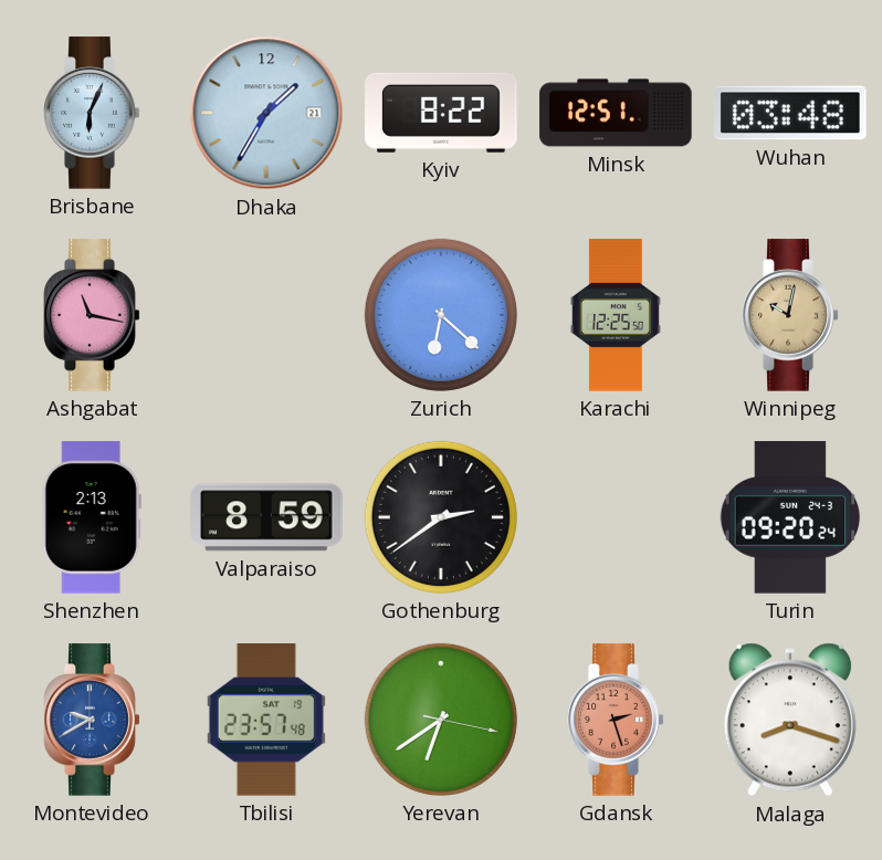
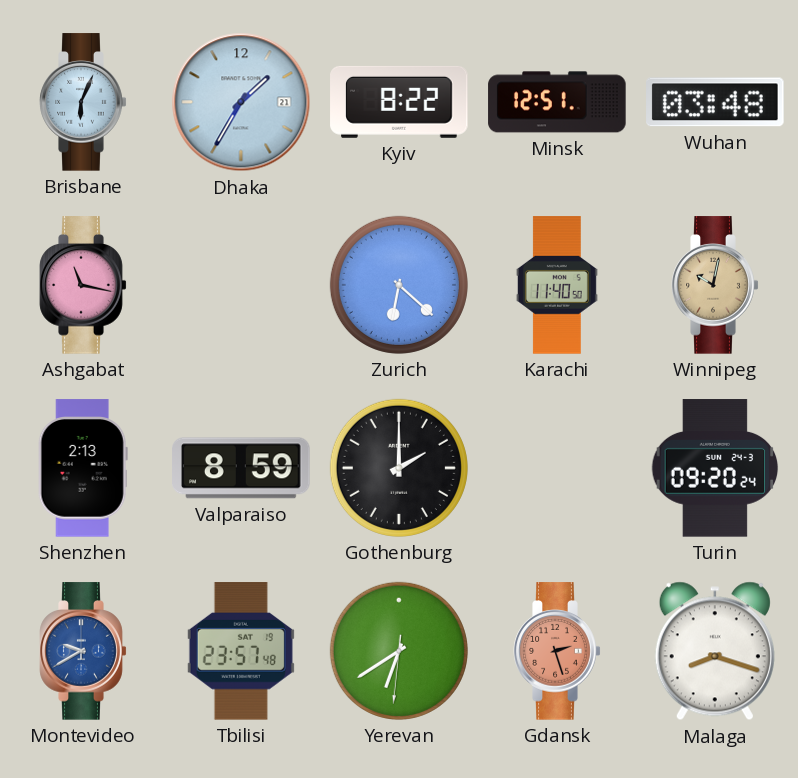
Karachi: 12:25 -> 11:40 (557, 285)
Gothenburg: 2:39 -> 2:00 (399, 468)
Yerevan: 6:39:17 -> 6:39:31 (399, 651)
